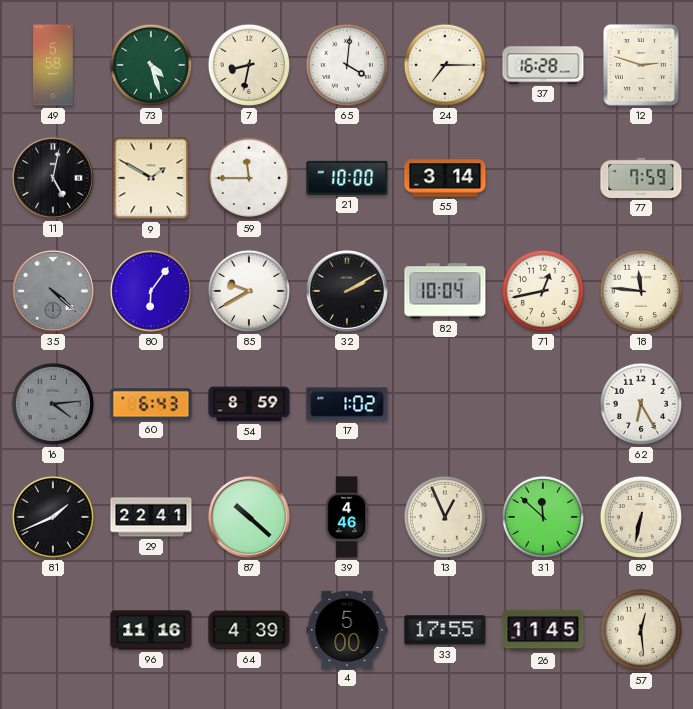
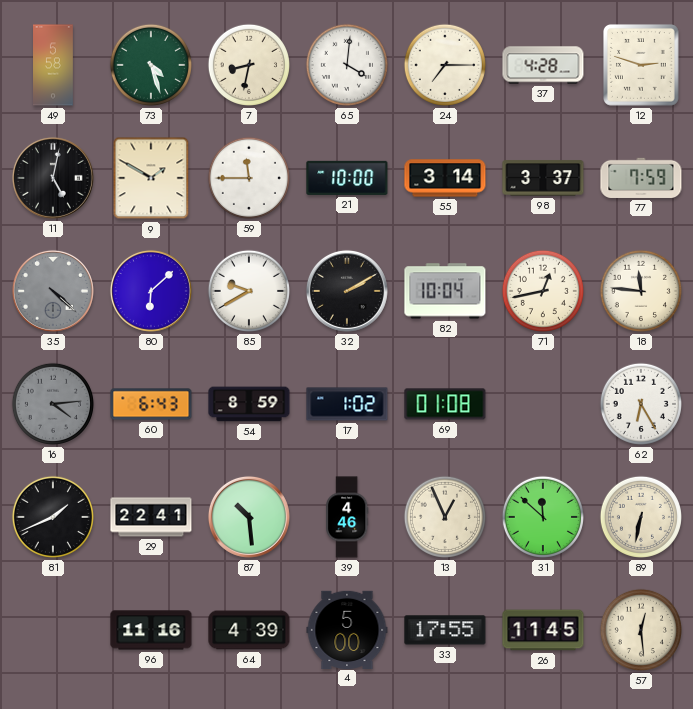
37: 16:28 -> 4:28 (543, 65)
98: none -> 3:37 (543, 178)
80: 6:06 -> 6:08 (151, 291)
69: none -> 01:08 (445, 404)
87: 10:22 -> 10:29 (249, 517)
